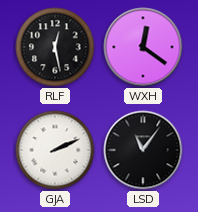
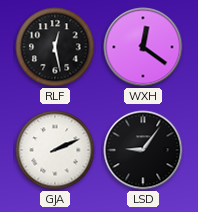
LSD: 11:06 -> 9:06 (143, 150)
